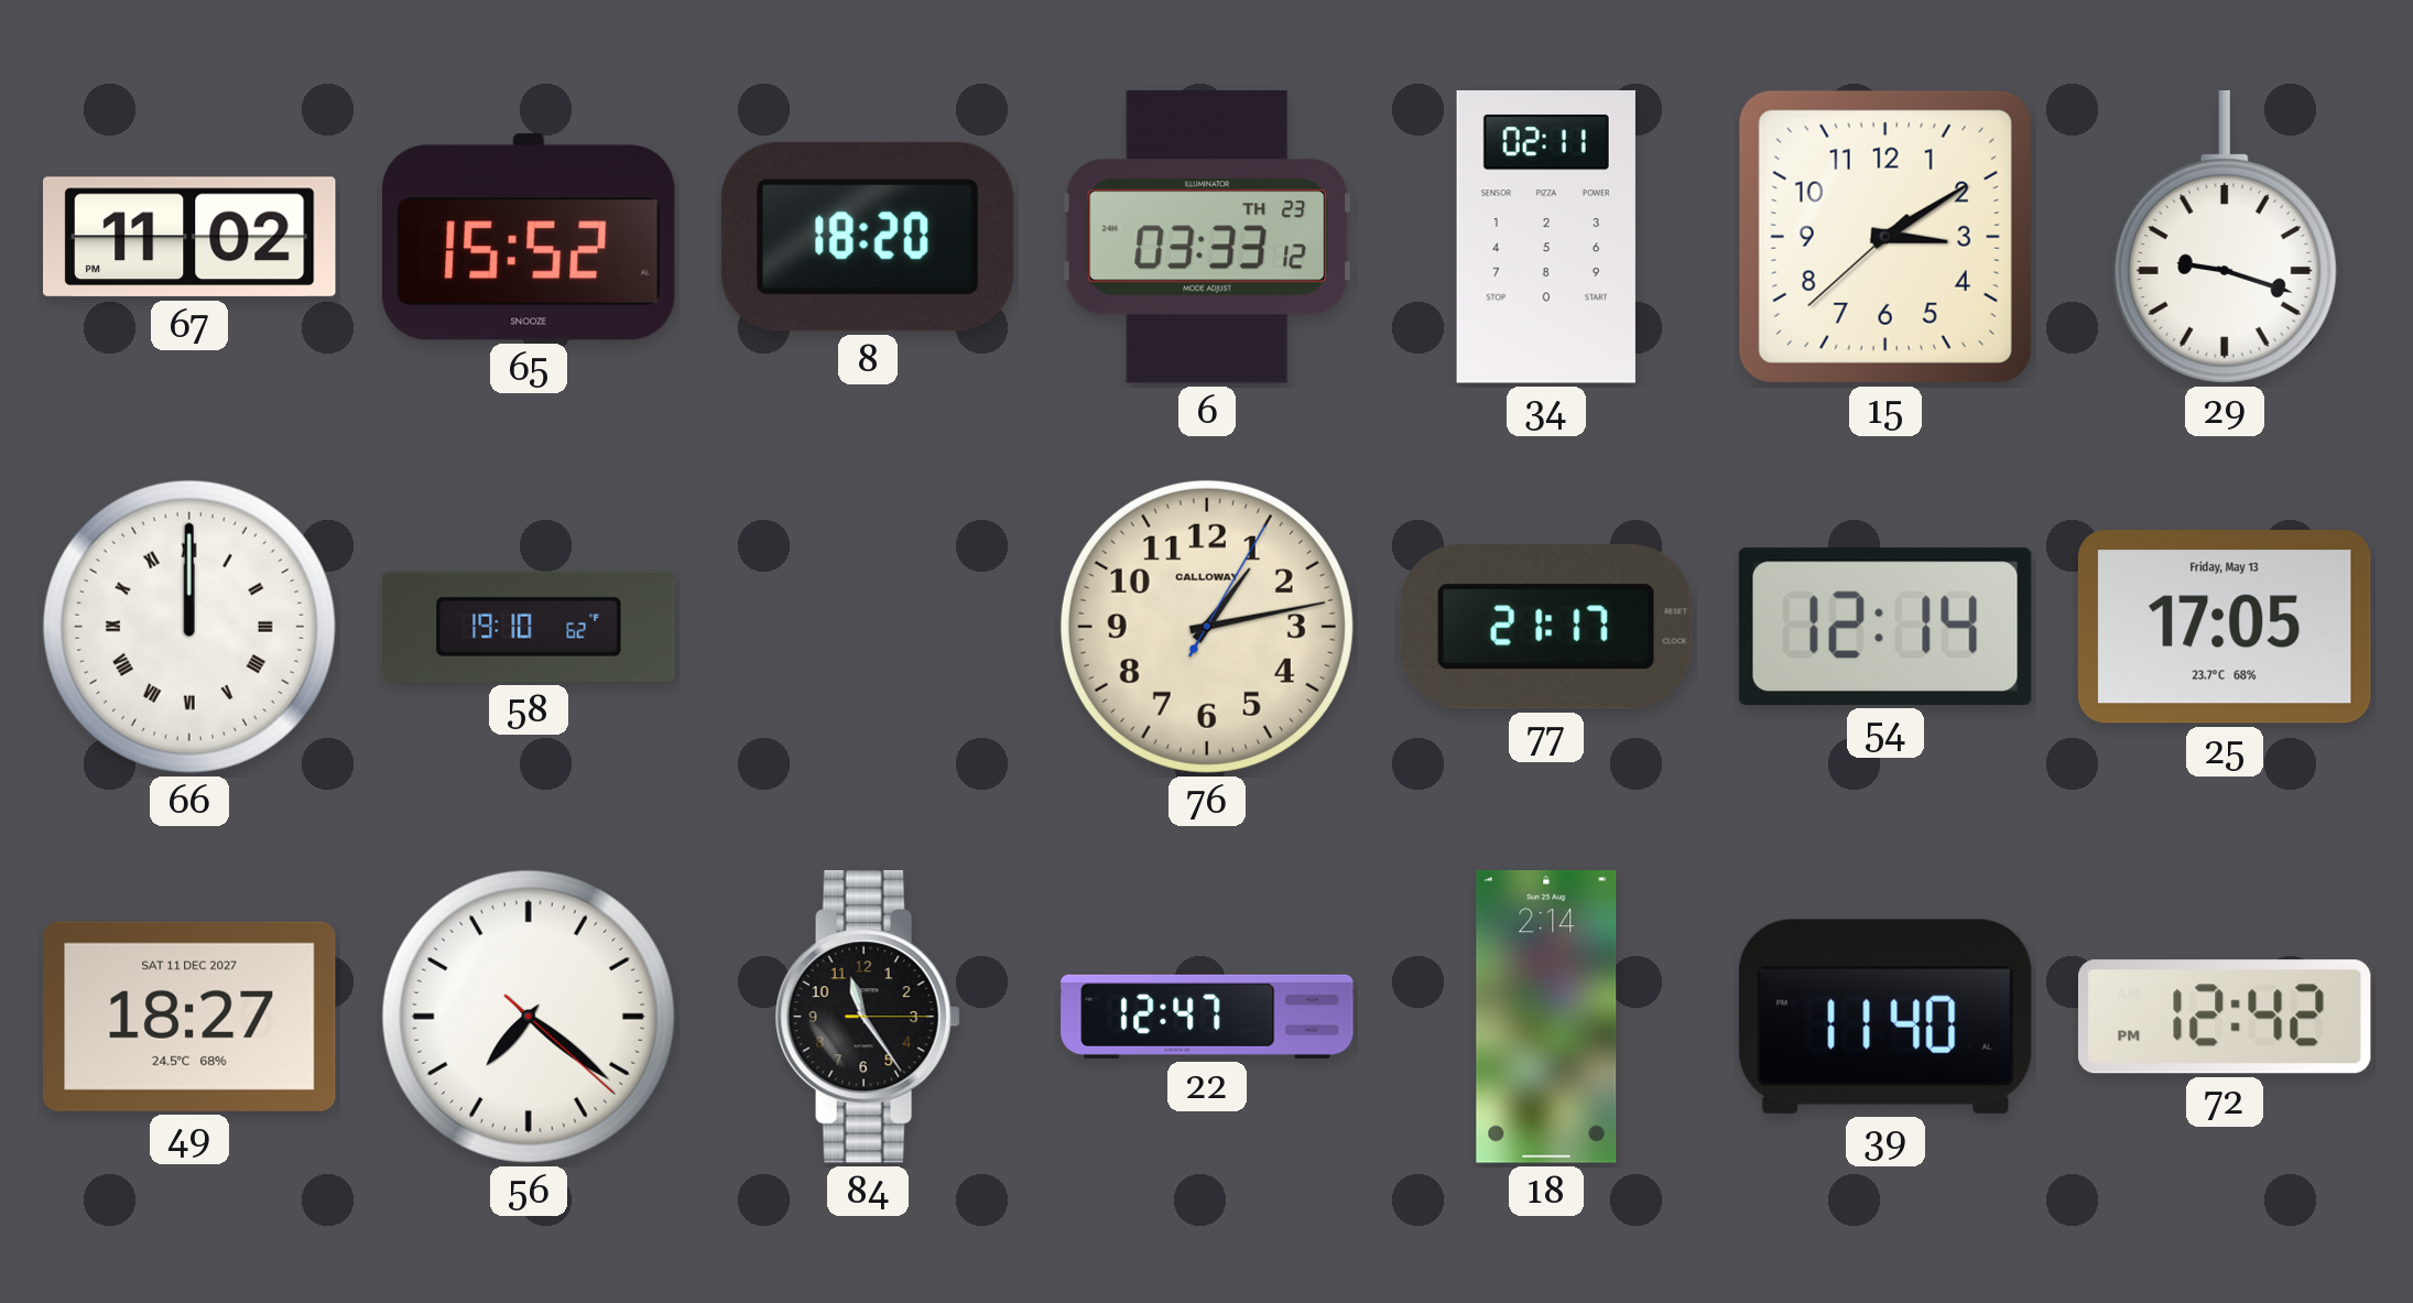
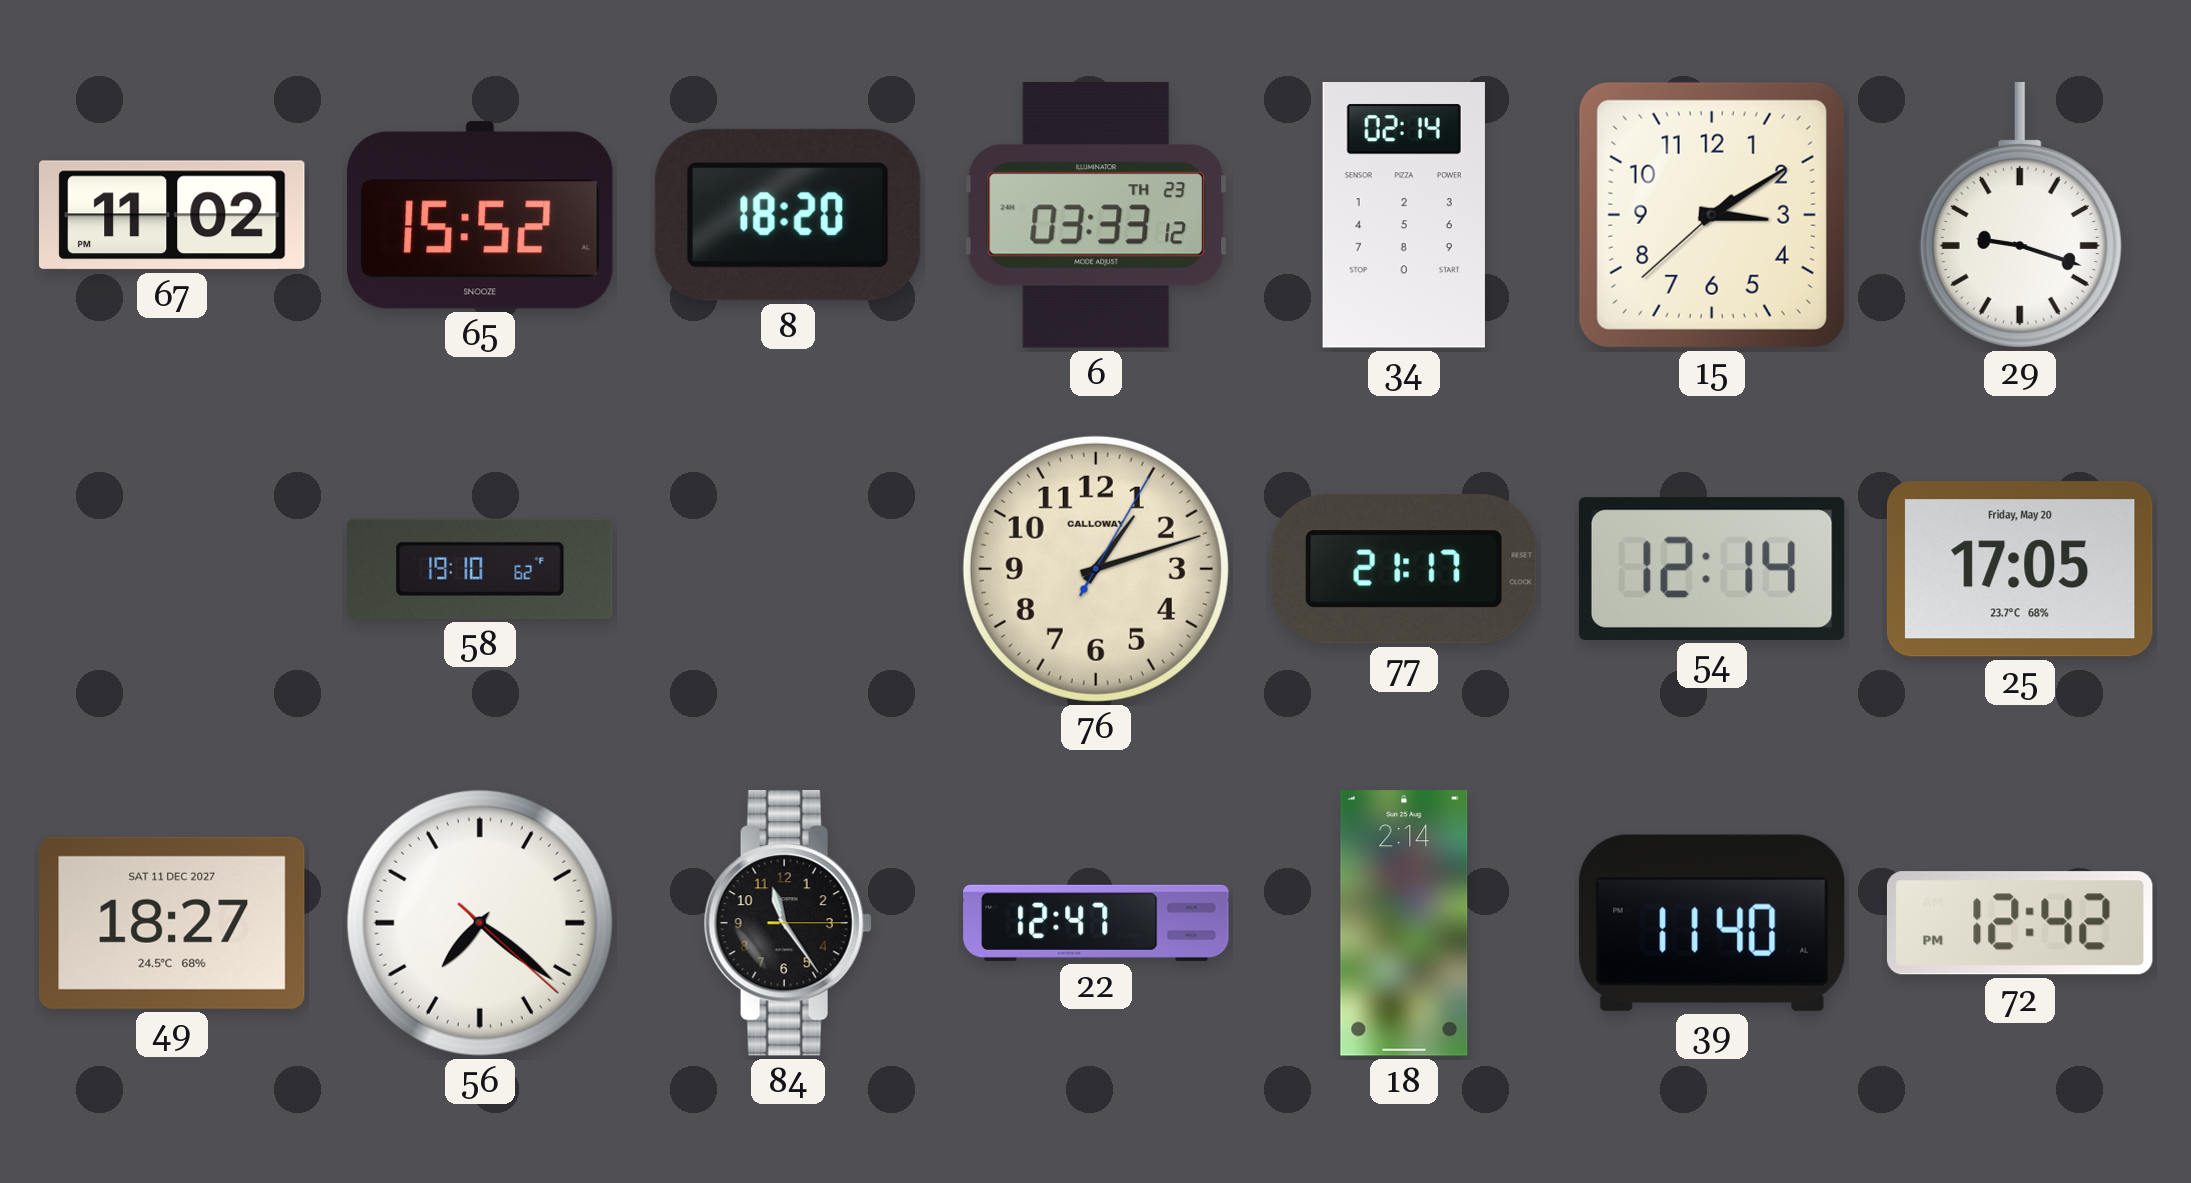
34: 02:11 -> 02:14 (1404, 216)
66: 12:00 -> none (189, 627)
76: 1:13 -> 1:12 (1096, 569)
25 date: Friday, May 13 -> Friday, May 20 (2020, 569)
